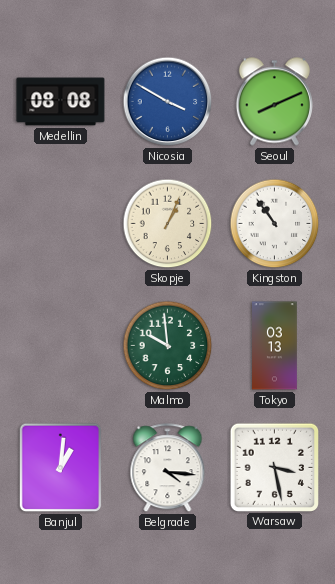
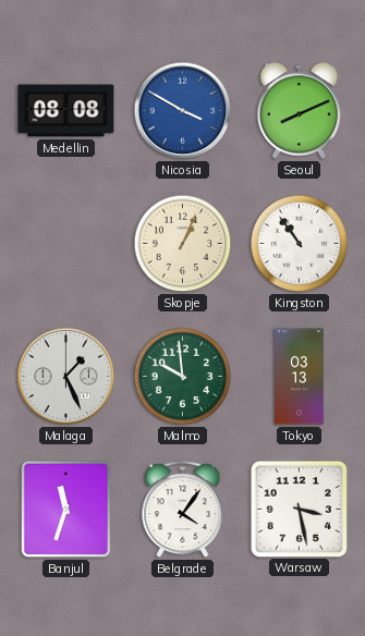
Malaga: none -> 1:26 (66, 377)
Banjul: 1:01 -> 11:33 (66, 510)
Belgrade: 4:16 -> 4:06 (183, 510)
